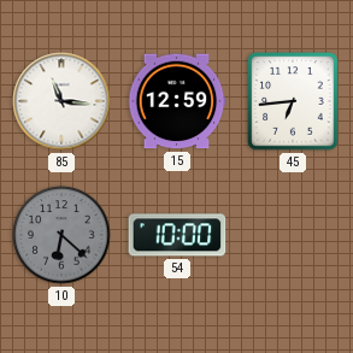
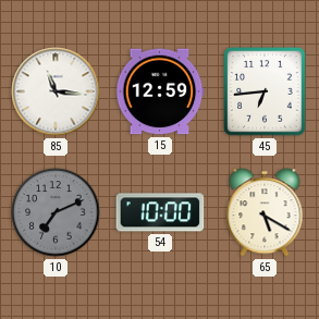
10: 6:22 -> 7:11 (56, 212)
65: none -> 5:20 (265, 212)
